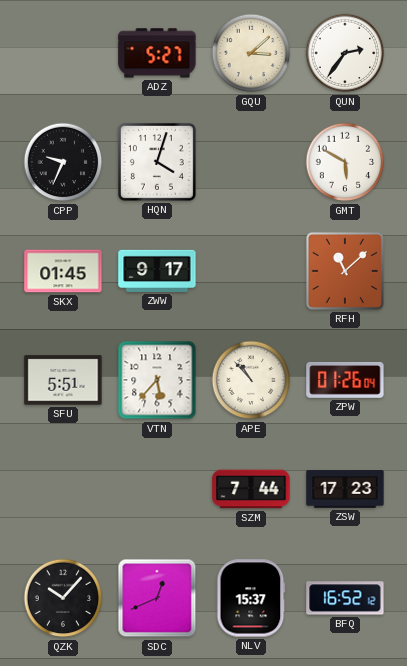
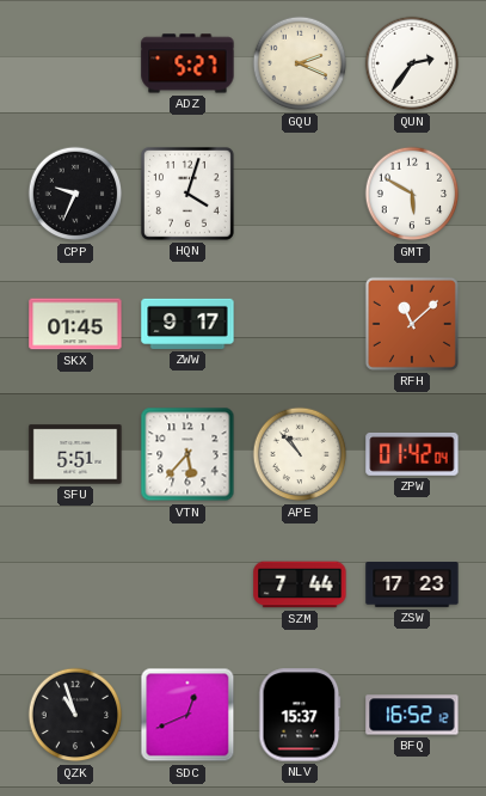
GQU: 3:08 -> 2:19 (300, 63)
ZPW: 01:26 -> 01:42 (412, 454)
QZK: 10:07 -> 10:57 (75, 715)
